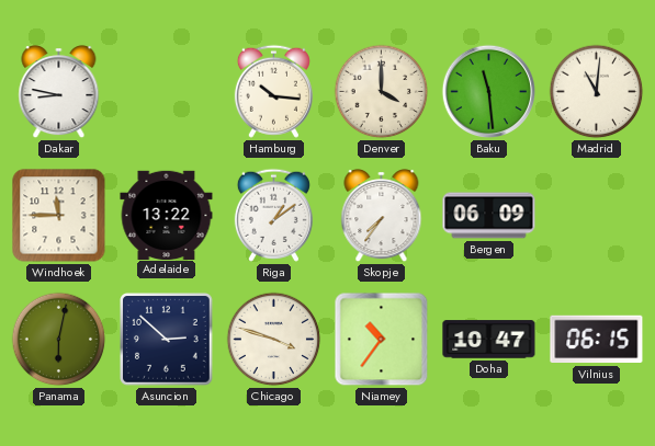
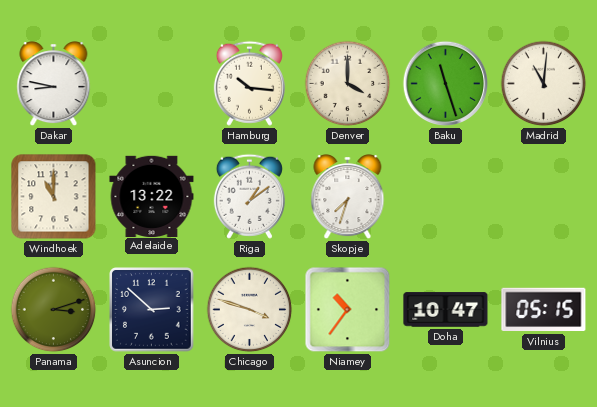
Baku: 11:29 -> 11:27 (446, 84)
Windhoek: 11:45 -> 11:00 (54, 197)
Skopje: 7:36 -> 7:33 (348, 198)
Bergen: 06:09 -> none (489, 216)
Panama: 6:02 -> 3:12 (54, 310)
Vilnius: 06:15 -> 05:15 (544, 310)
